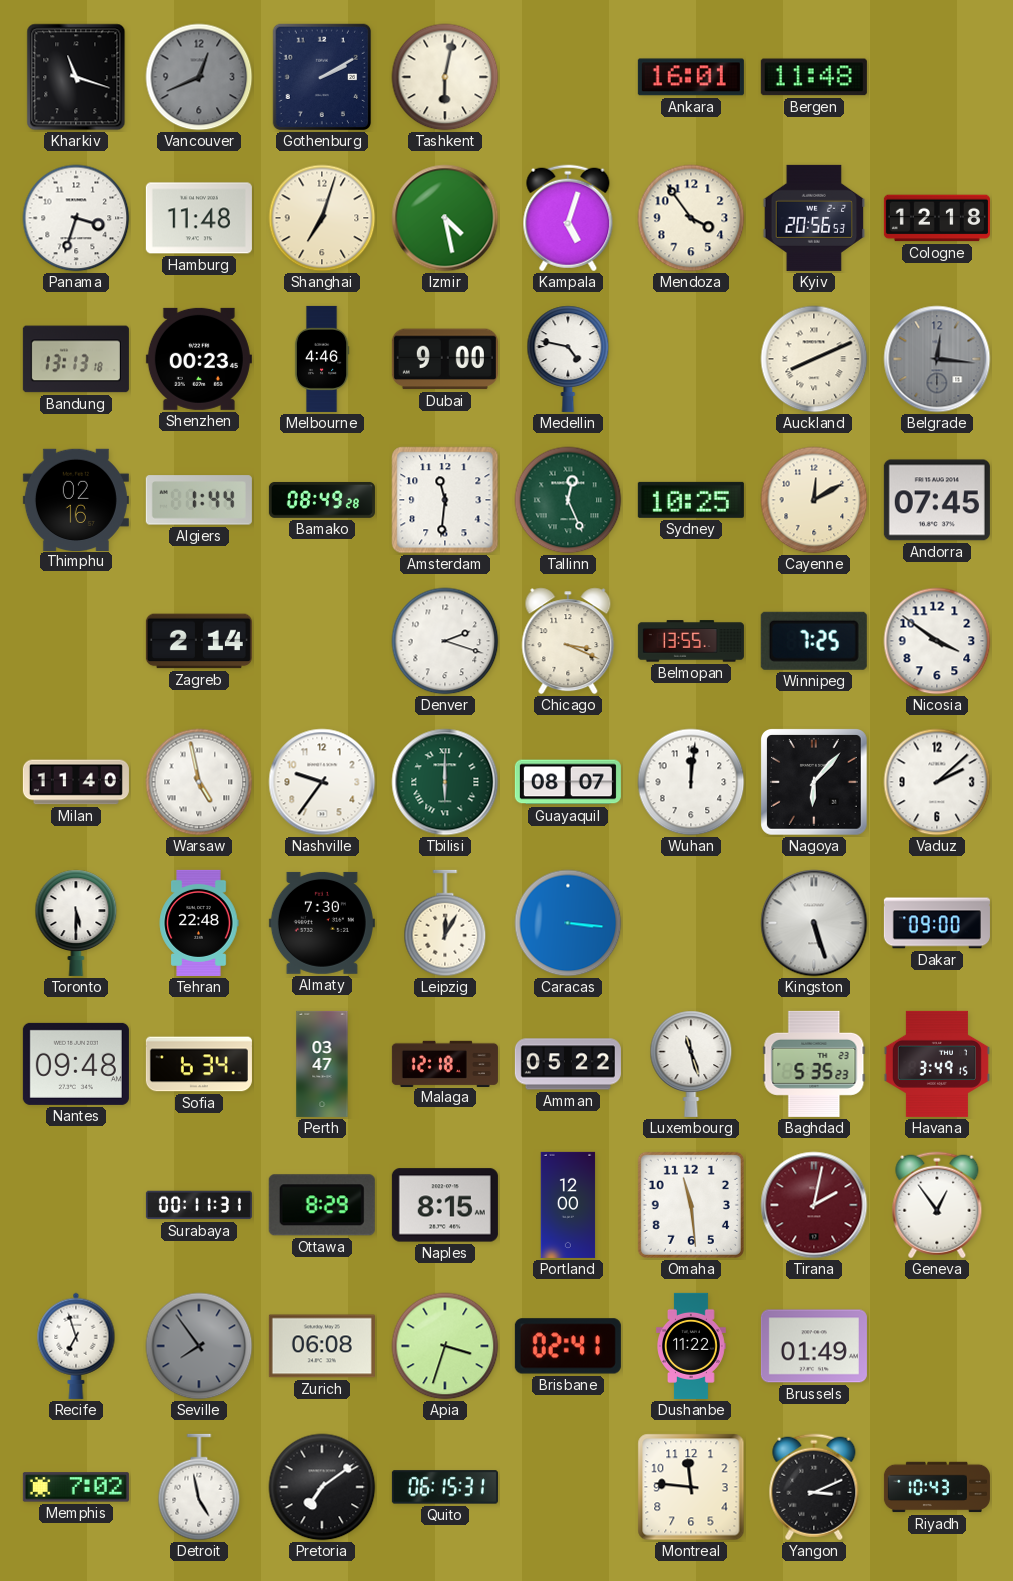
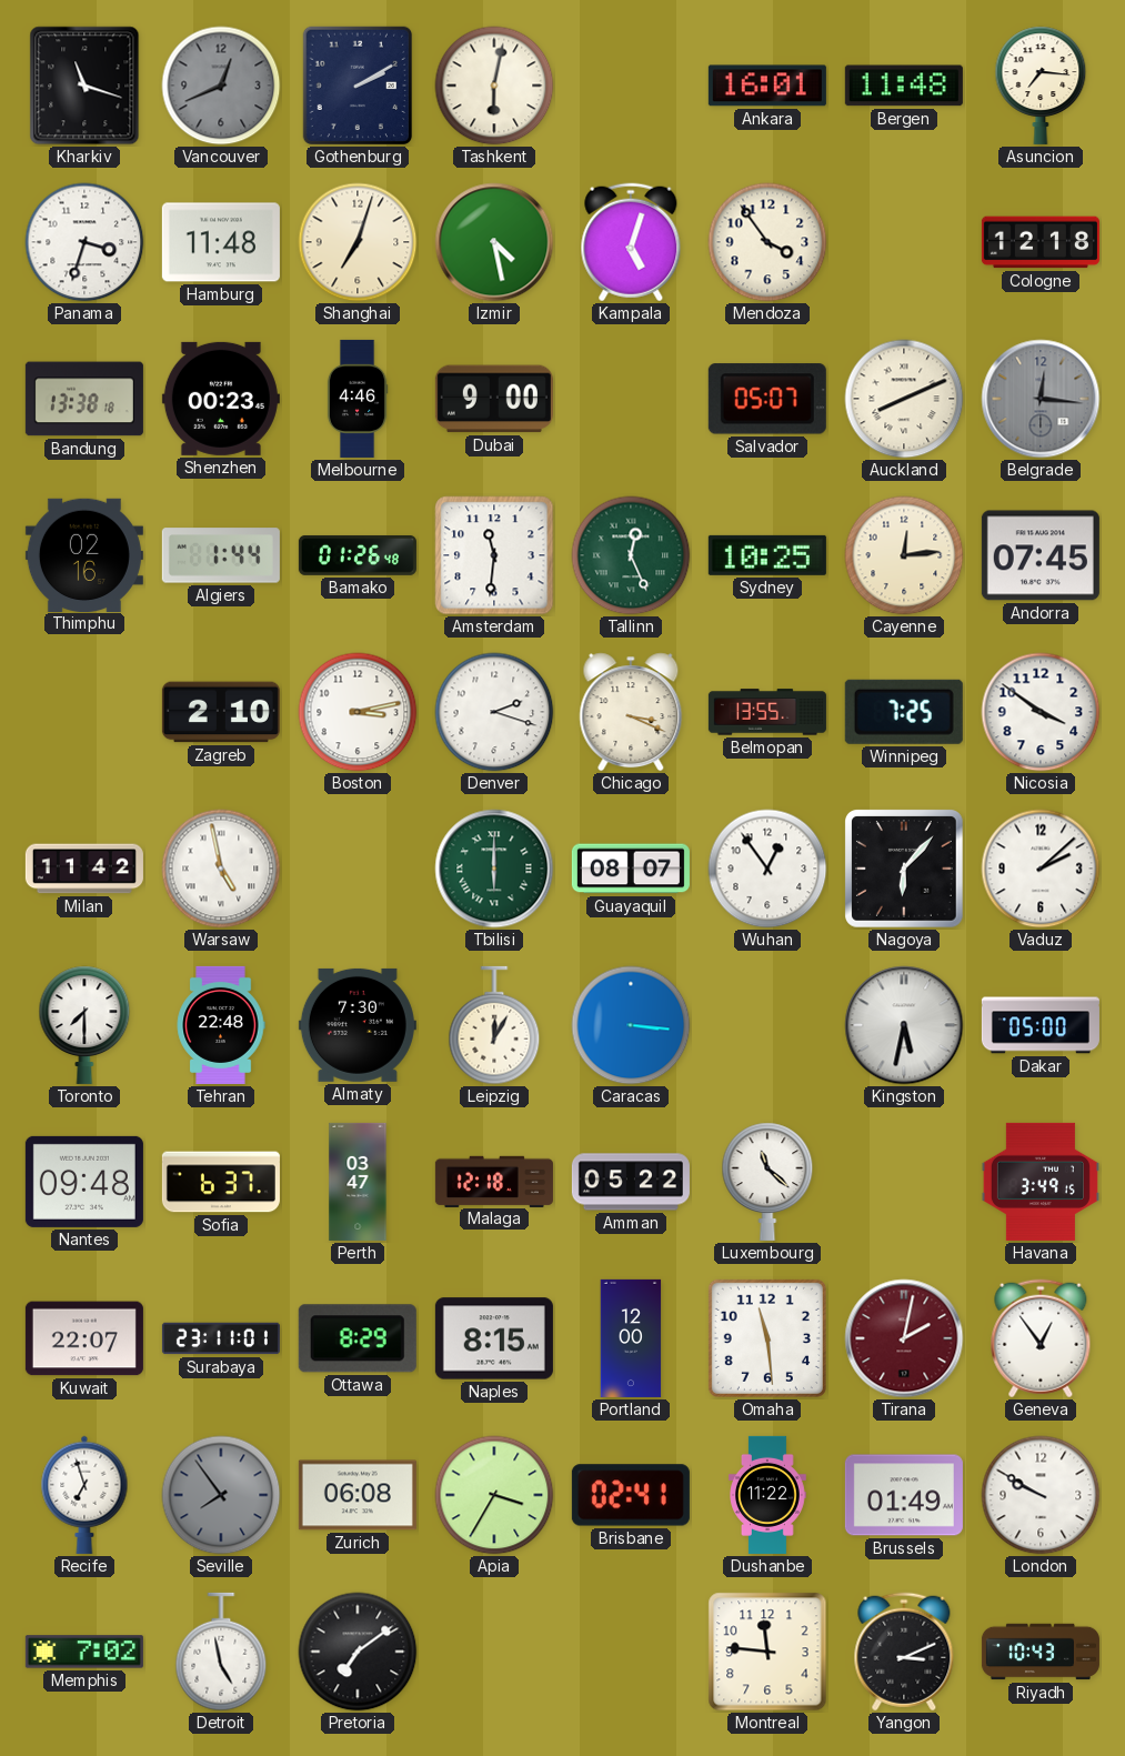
Asuncion: none -> 7:16 (1041, 86)
Kyiv: 20:56 -> none (814, 218)
Bandung: 13:13 -> 13:38 (84, 399)
Medellin: 4:47 -> none (568, 359)
Salvador: none -> 05:07 (767, 399)
Bamako: 08:49 -> 01:26 (358, 555)
Cayenne: 12:10 -> 12:14 (904, 555)
Zagreb: 2:14 -> 2:10 (221, 712)
Boston: none -> 3:13 (358, 712)
Milan: 11:40 -> 11:42 (84, 869)
Nashville: 9:36 -> none (322, 782)
Wuhan: 12:01 -> 12:54 (767, 869)
Toronto: 5:30 -> 7:30 (84, 1025)
Kingston: 5:27 -> 5:32 (904, 1025)
Dakar: 09:00 -> 05:00 (1041, 1025)
Sofia: 6:34 -> 6:37 (221, 1182)
Luxembourg: 11:27 -> 11:22 (767, 1182)
Baghdad: 5:35 -> none (814, 1064)
Kuwait: none -> 22:07 (84, 1338)
Surabaya: 00:11 -> 23:11 (221, 1338)
Apia: 3:33 -> 3:35 (494, 1495)
London: none -> 9:50 (1041, 1495)
Quito: 06:15 -> none (445, 1487)
